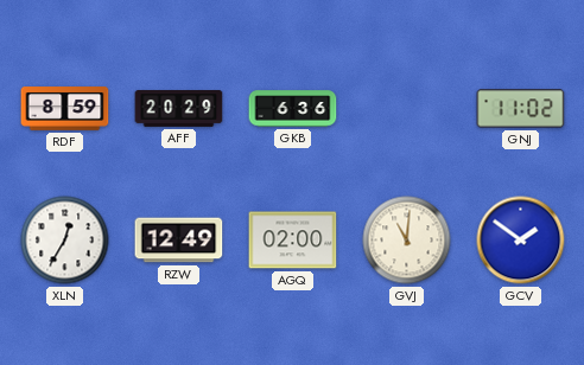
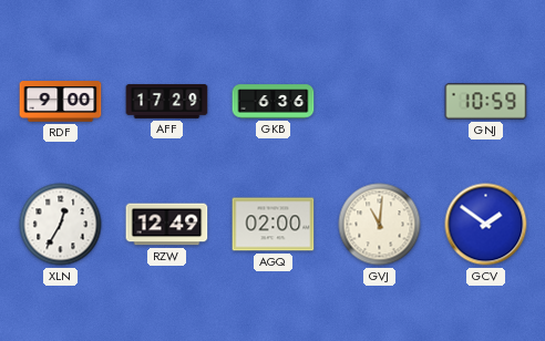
RDF: 8:59 -> 9:00 (61, 102)
AFF: 20:29 -> 17:29 (167, 102)
GNJ: 11:02 -> 10:59 (486, 102)
